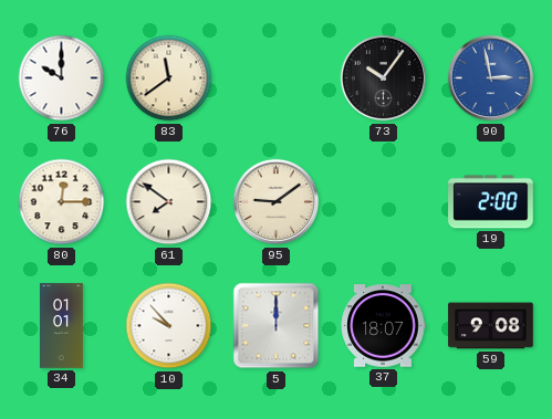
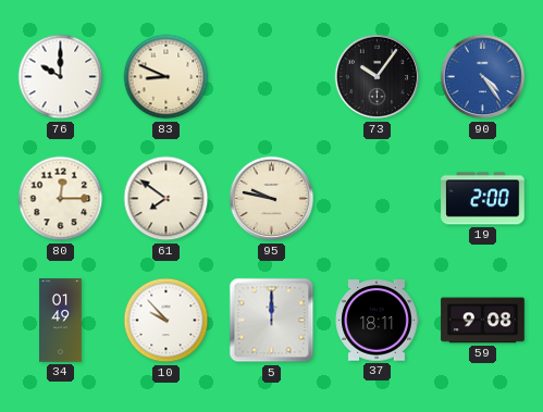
83: 11:39 -> 8:49 (166, 77)
90: 2:58 -> 4:24 (483, 77)
95: 9:09 -> 9:47 (272, 199)
34: 01:01 -> 01:49 (61, 321)
37: 18:07 -> 18:11 (377, 321)
